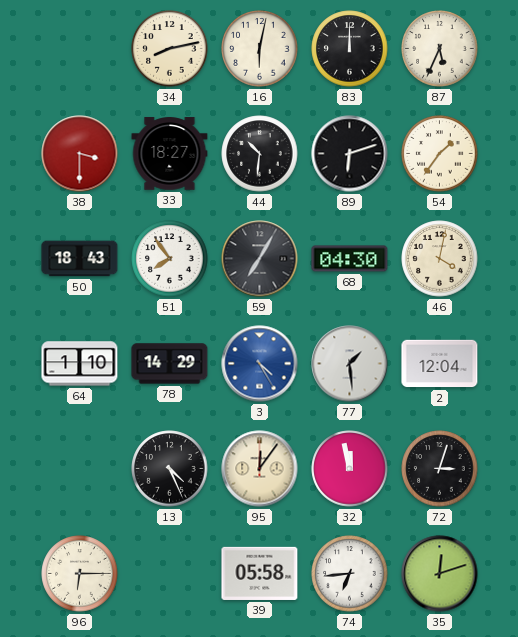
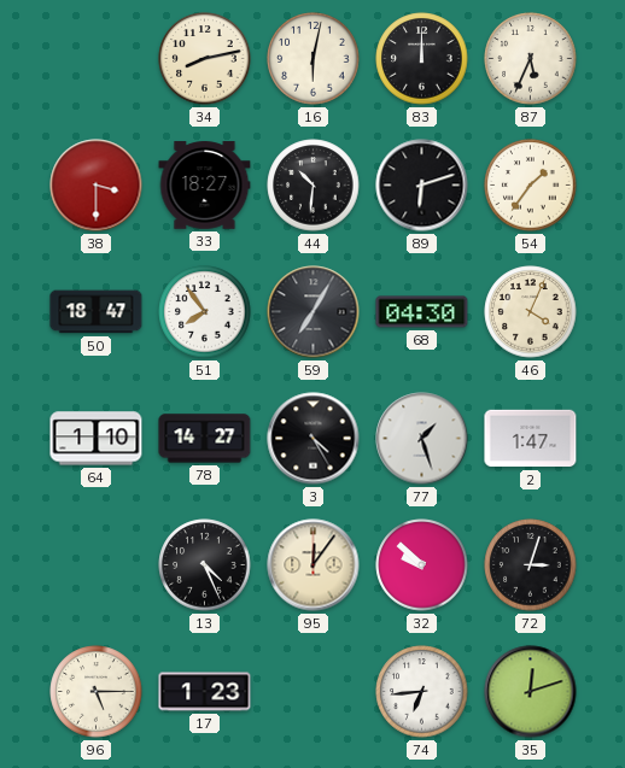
50: 18:43 -> 18:47 (97, 312)
46: 4:02 -> 4:04 (531, 312)
78: 14:29 -> 14:27 (205, 439)
3 dial: blue -> black (314, 439)
77: 1:29 -> 1:27 (422, 439)
2: 12:04 -> 1:47 (531, 439)
32: 11:58 -> 9:52 (422, 565)
96: 6:15 -> 5:15 (97, 692)
17: none -> 1:23 (205, 692)
39: 05:58 -> none (260, 573)
